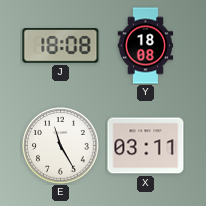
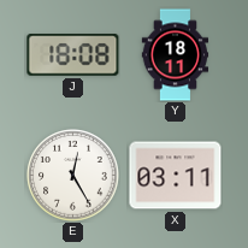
Y: 18:08 -> 18:11 (176, 55)
E: 11:25 -> 12:25 (73, 176)
